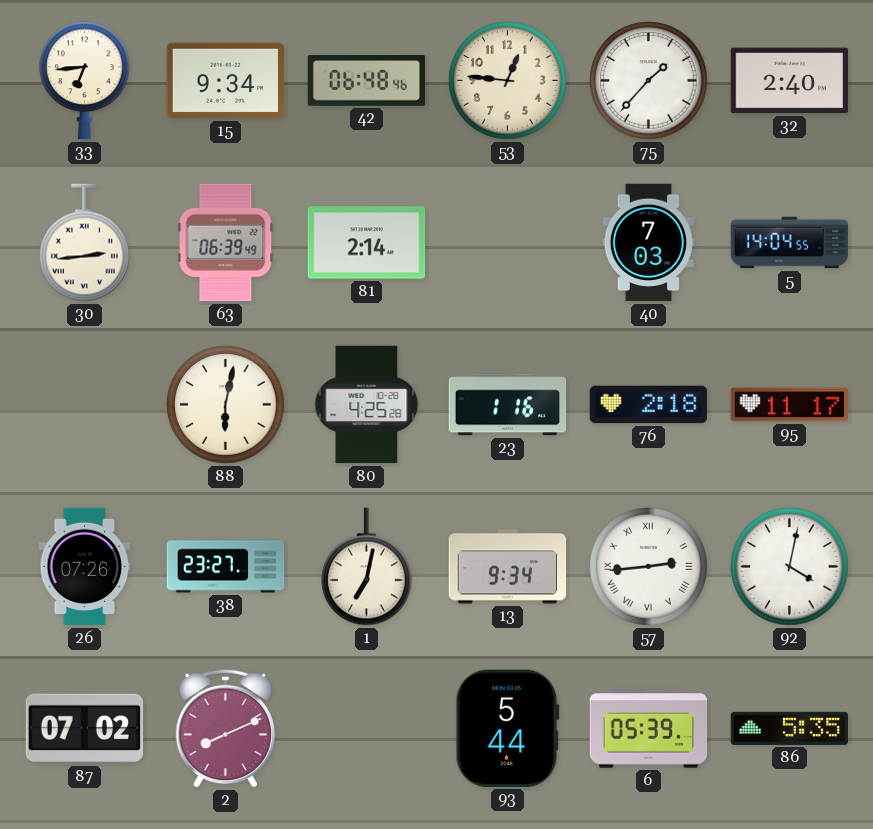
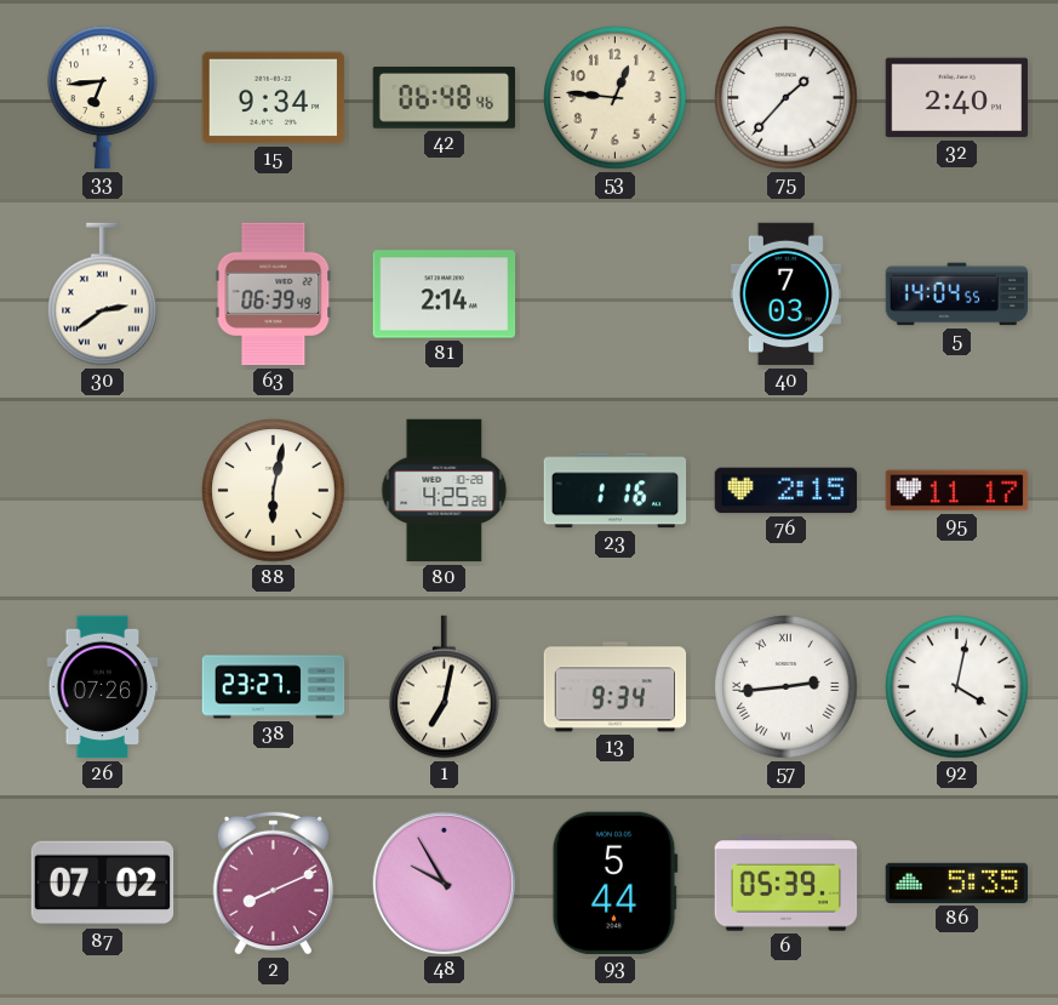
30: 2:44 -> 2:39 (103, 295)
76: 2:18 -> 2:15 (787, 491)
48: none -> 9:55 (444, 883)
